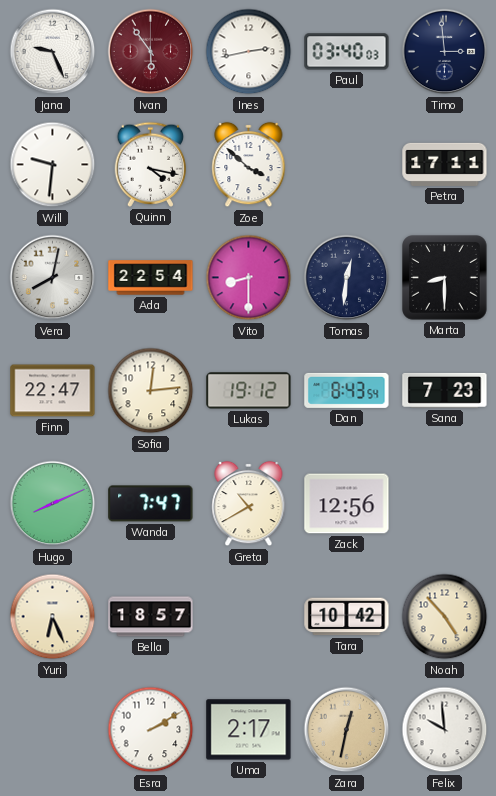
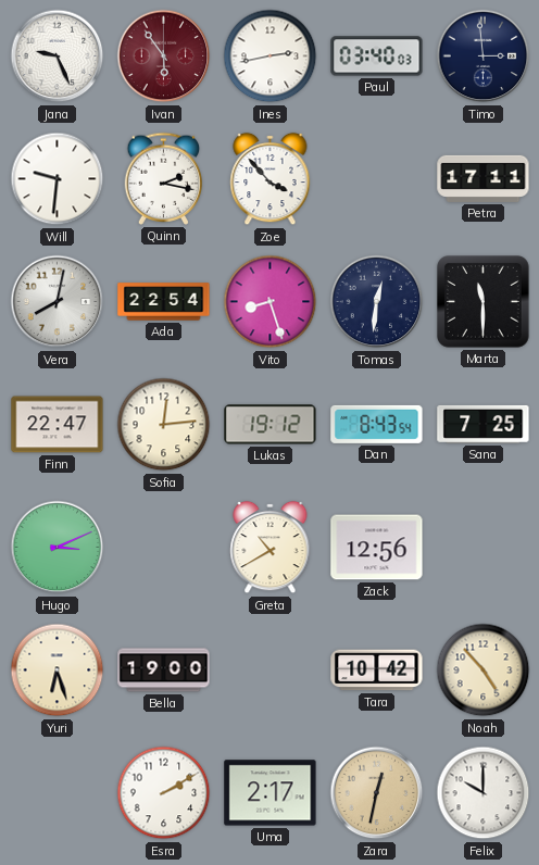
Quinn: 4:17 -> 2:17 (164, 178)
Zoe: 3:52 -> 3:53 (271, 179)
Vito: 8:30 -> 8:27 (271, 302)
Marta: 8:30 -> 11:30 (484, 302)
Sana: 7:23 -> 7:25 (484, 424)
Hugo: 8:11 -> 3:11 (58, 548)
Wanda: 7:47 -> none (151, 504)
Yuri: 6:26 -> 6:27 (58, 670)
Bella: 18:57 -> 19:00 (164, 670)
Felix: 9:59 -> 10:00 (484, 793)
